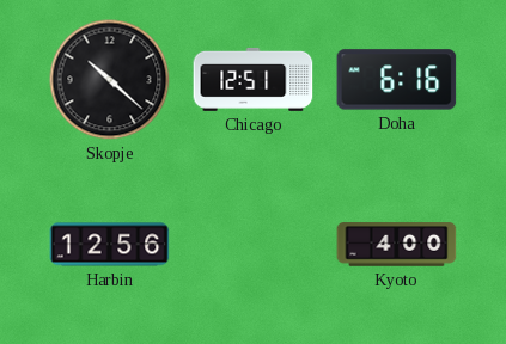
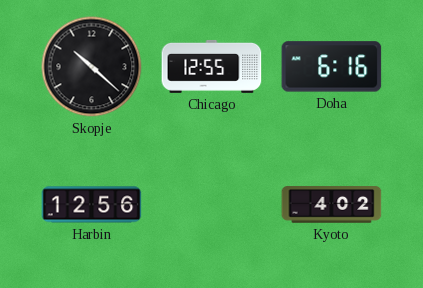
Chicago: 12:51 -> 12:55 (212, 66)
Kyoto: 4:00 -> 4:02 (332, 205)
